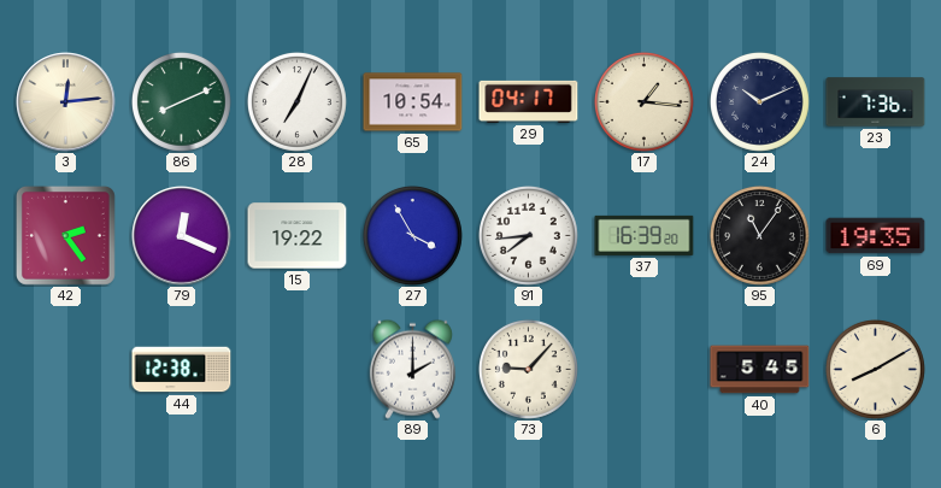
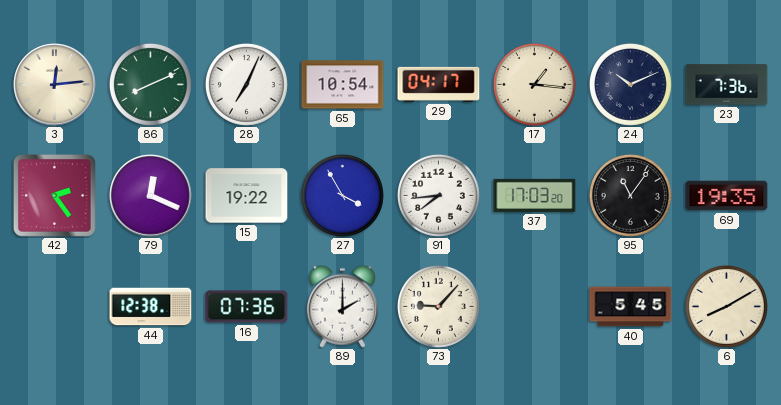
37: 16:39 -> 17:03 (535, 195)
16: none -> 07:36 (247, 307)
